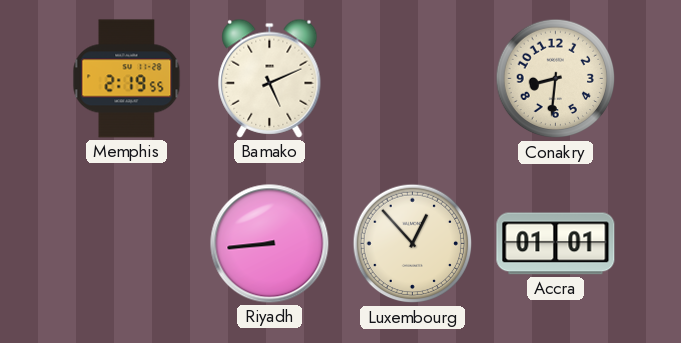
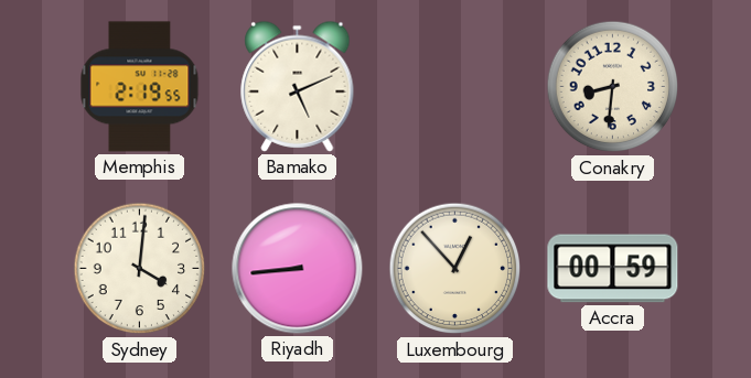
Sydney: none -> 4:01 (140, 269)
Accra: 01:01 -> 00:59 (613, 269)
